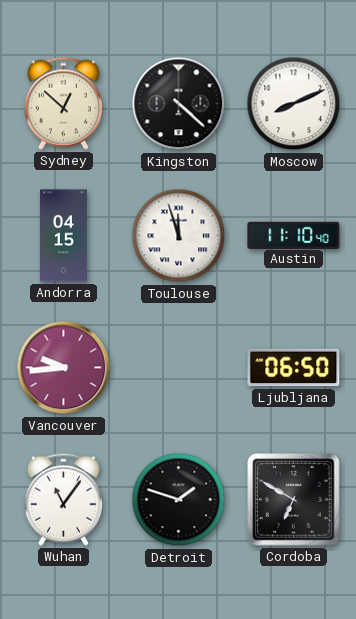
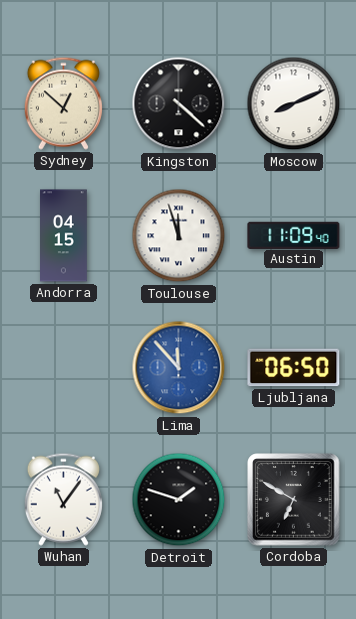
Austin: 11:10 -> 11:09 (294, 235)
Vancouver: 9:44 -> none (64, 368)
Lima: none -> 11:53 (179, 368)
